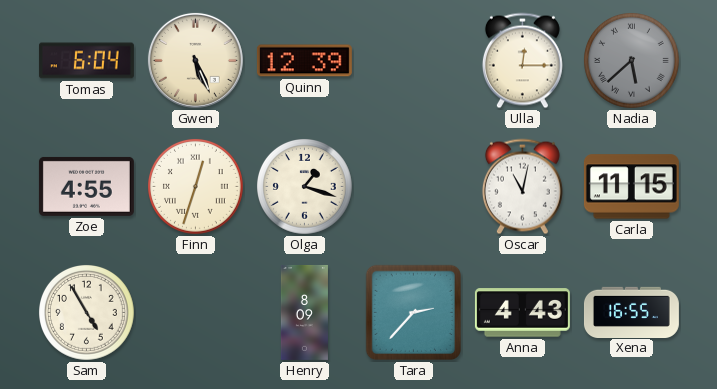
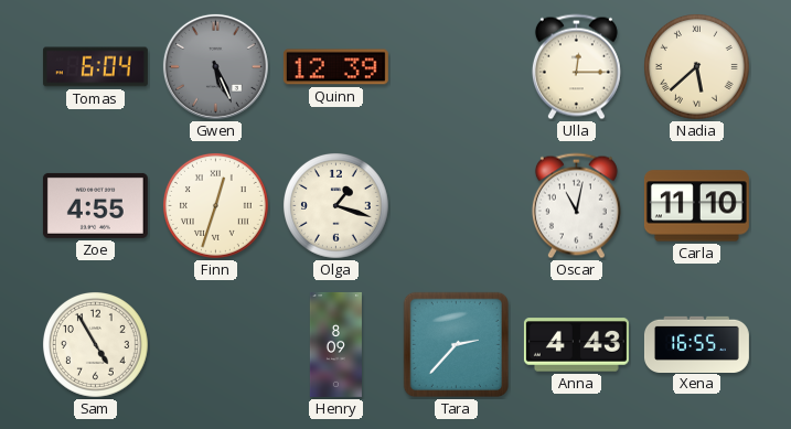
Gwen dial: cream -> grey (215, 66)
Nadia dial: grey -> cream (697, 67)
Carla: 11:15 -> 11:10 (696, 206)
